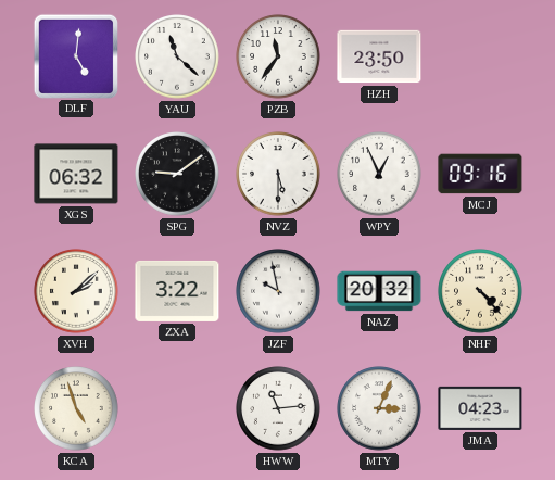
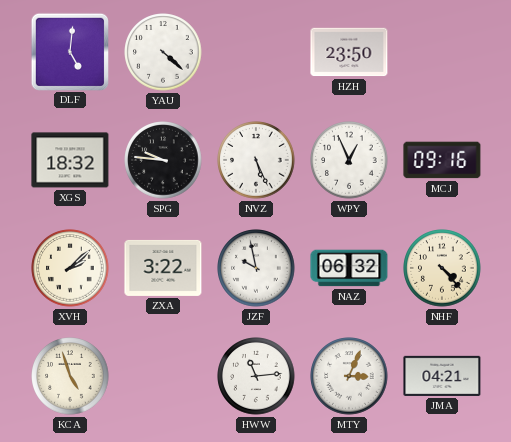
YAU: 11:22 -> 4:22 (163, 52)
PZB: 11:36 -> none (278, 56)
XGS: 06:32 -> 18:32 (70, 160)
SPG: 9:09 -> 9:46 (163, 160)
NVZ: 5:30 -> 5:26 (256, 160)
NAZ: 20:32 -> 06:32 (349, 268)
JMA: 04:23 -> 04:21 (442, 376)
